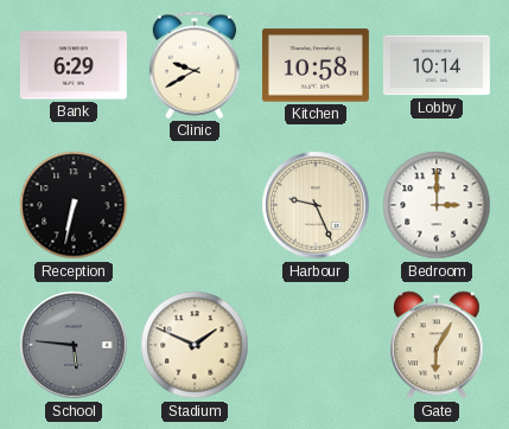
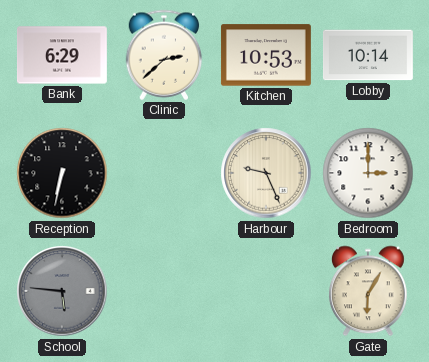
Clinic: 9:40 -> 2:38 (164, 55)
Kitchen: 10:58 -> 10:53 (266, 55)
Stadium: 1:49 -> none (195, 345)
